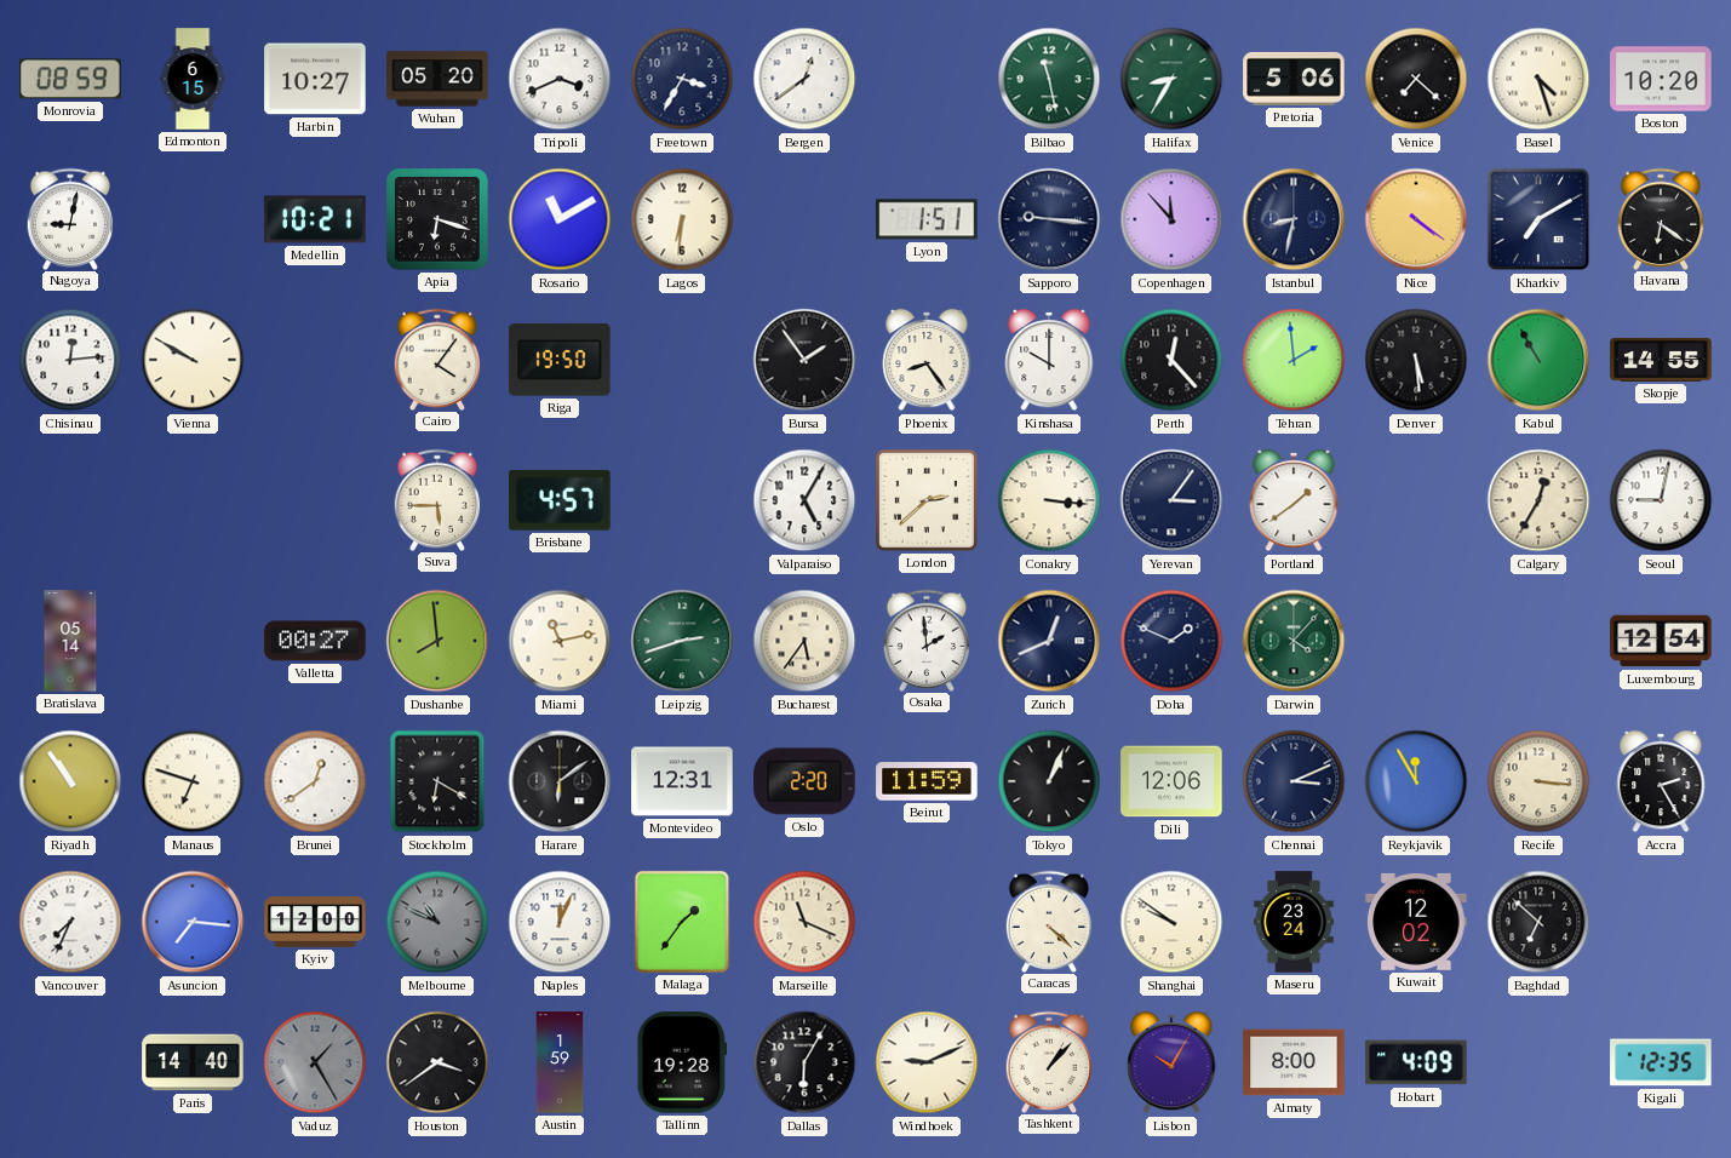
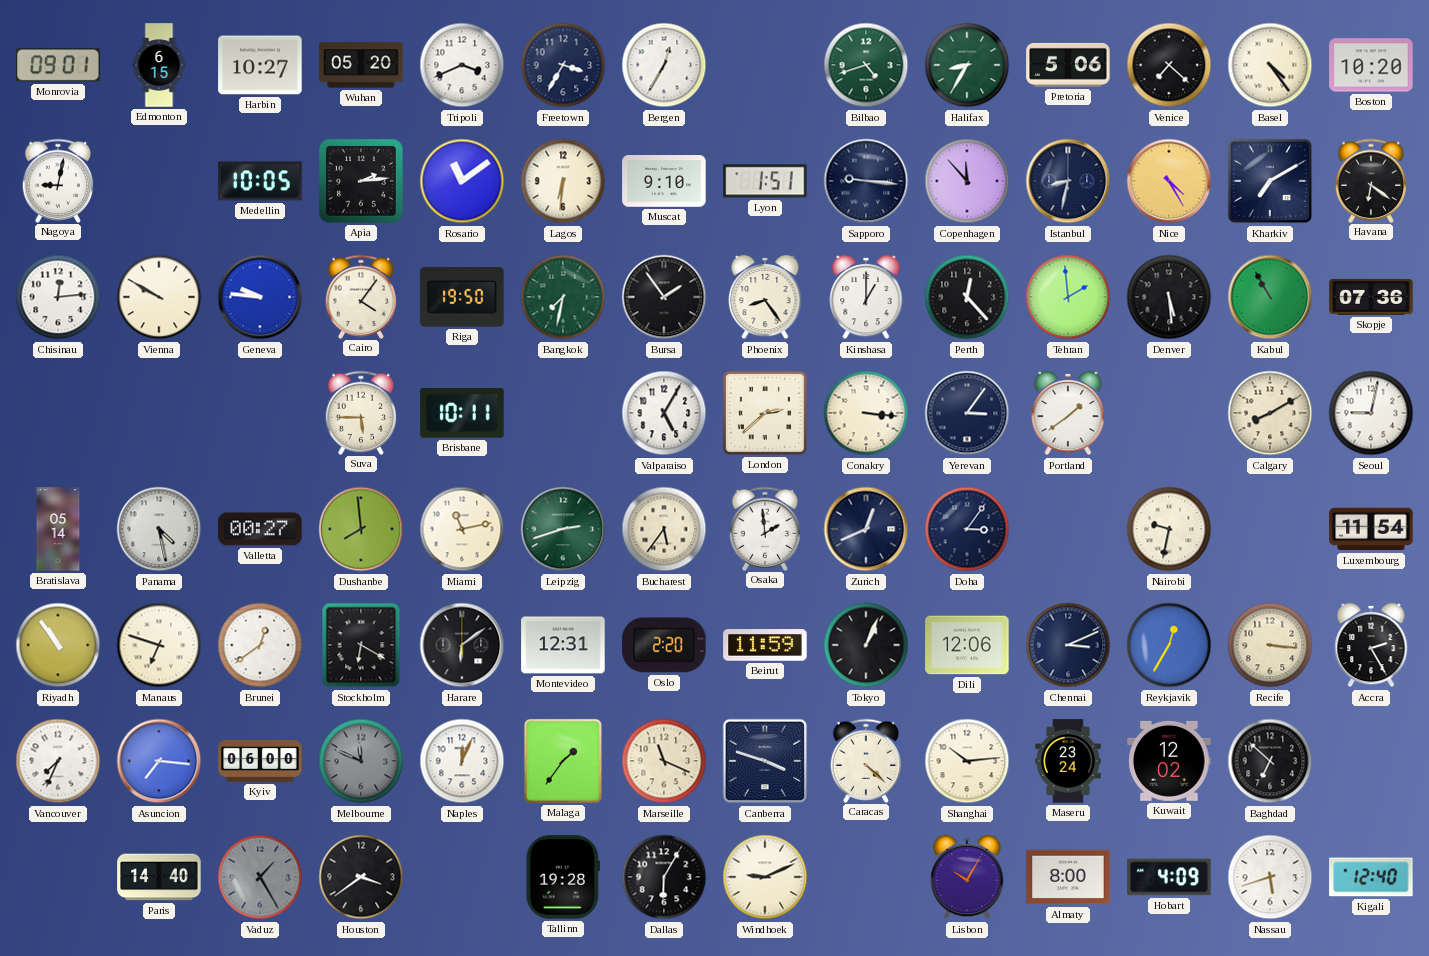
Monrovia: 08:59 -> 09:01 (58, 65)
Bergen: 12:39 -> 12:35 (664, 65)
Bilbao: 11:28 -> 4:42 (866, 65)
Basel: 4:27 -> 4:24 (1270, 65)
Medellin: 10:21 -> 10:05 (260, 181)
Apia: 6:18 -> 2:14 (362, 182)
Rosario: 11:10 -> 11:09 (462, 181)
Muscat: none -> 9:10 (664, 181)
Nice: 4:21 -> 4:25 (1169, 181)
Geneva: none -> 9:46 (260, 297)
Bangkok: none -> 7:32 (563, 297)
Kinshasa: 10:00 -> 1:00 (866, 297)
Skopje: 14:55 -> 07:36 (1371, 297)
Brisbane: 4:57 -> 10:11 (462, 413)
Calgary: 12:35 -> 8:10 (1270, 413)
Panama: none -> 4:28 (159, 529)
Doha: 1:49 -> 3:06 (967, 529)
Darwin: 4:07 -> none (1294, 641)
Nairobi: none -> 9:32 (1169, 529)
Luxembourg: 12:54 -> 11:54 (1371, 529)
Reykjavik: 11:55 -> 12:35 (1169, 645)
Kyiv: 12:00 -> 06:00 (260, 762)
Melbourne: 10:49 -> 11:49 (361, 761)
Canberra: none -> 3:48 (765, 761)
Shanghai: 9:51 -> 10:14 (967, 761)
Austin: 1:59 -> none (560, 1062)
Tashkent: 1:07 -> none (1049, 1061)
Nassau: none -> 5:42 (1270, 877)
Kigali: 12:35 -> 12:40 (1371, 877)
